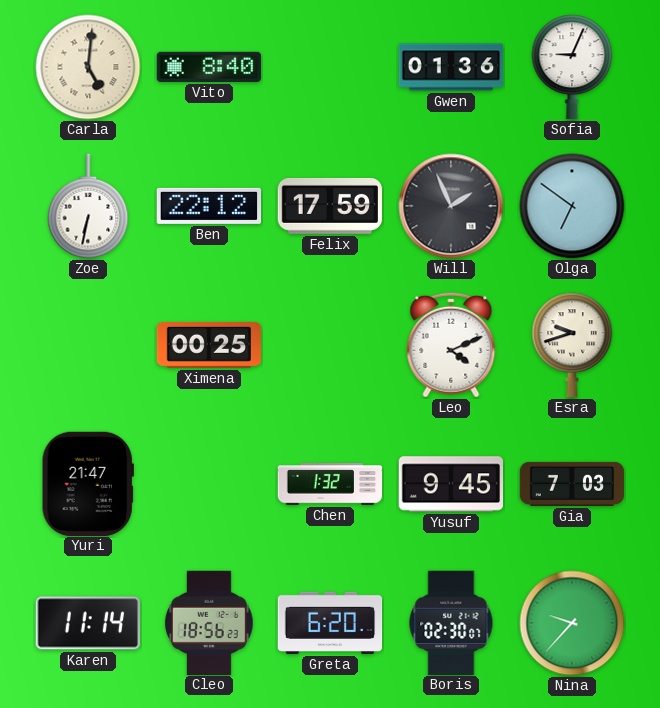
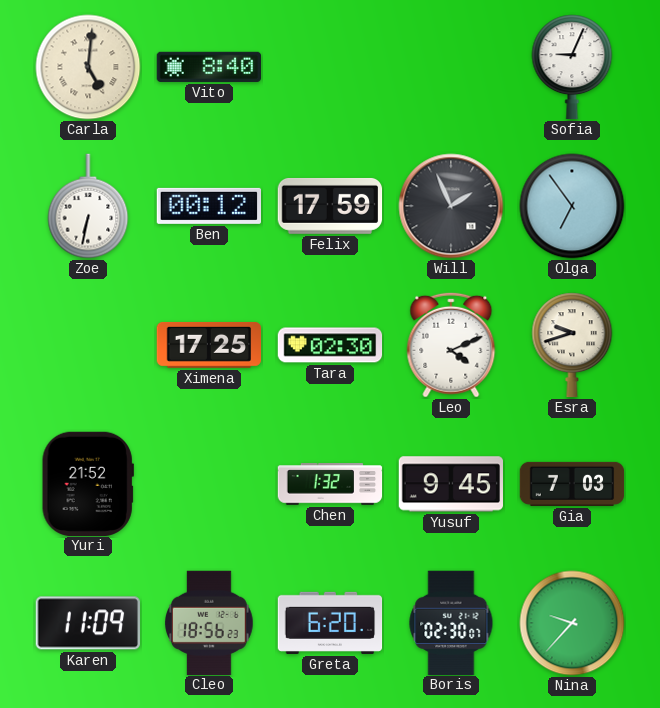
Gwen: 01:36 -> none (451, 67)
Ben: 22:12 -> 00:12 (208, 206)
Olga: 6:51 -> 6:54 (572, 206)
Ximena: 00:25 -> 17:25 (209, 345)
Tara: none -> 02:30 (330, 345)
Yuri: 21:47 -> 21:52 (88, 483)
Karen: 11:14 -> 11:09 (87, 623)
